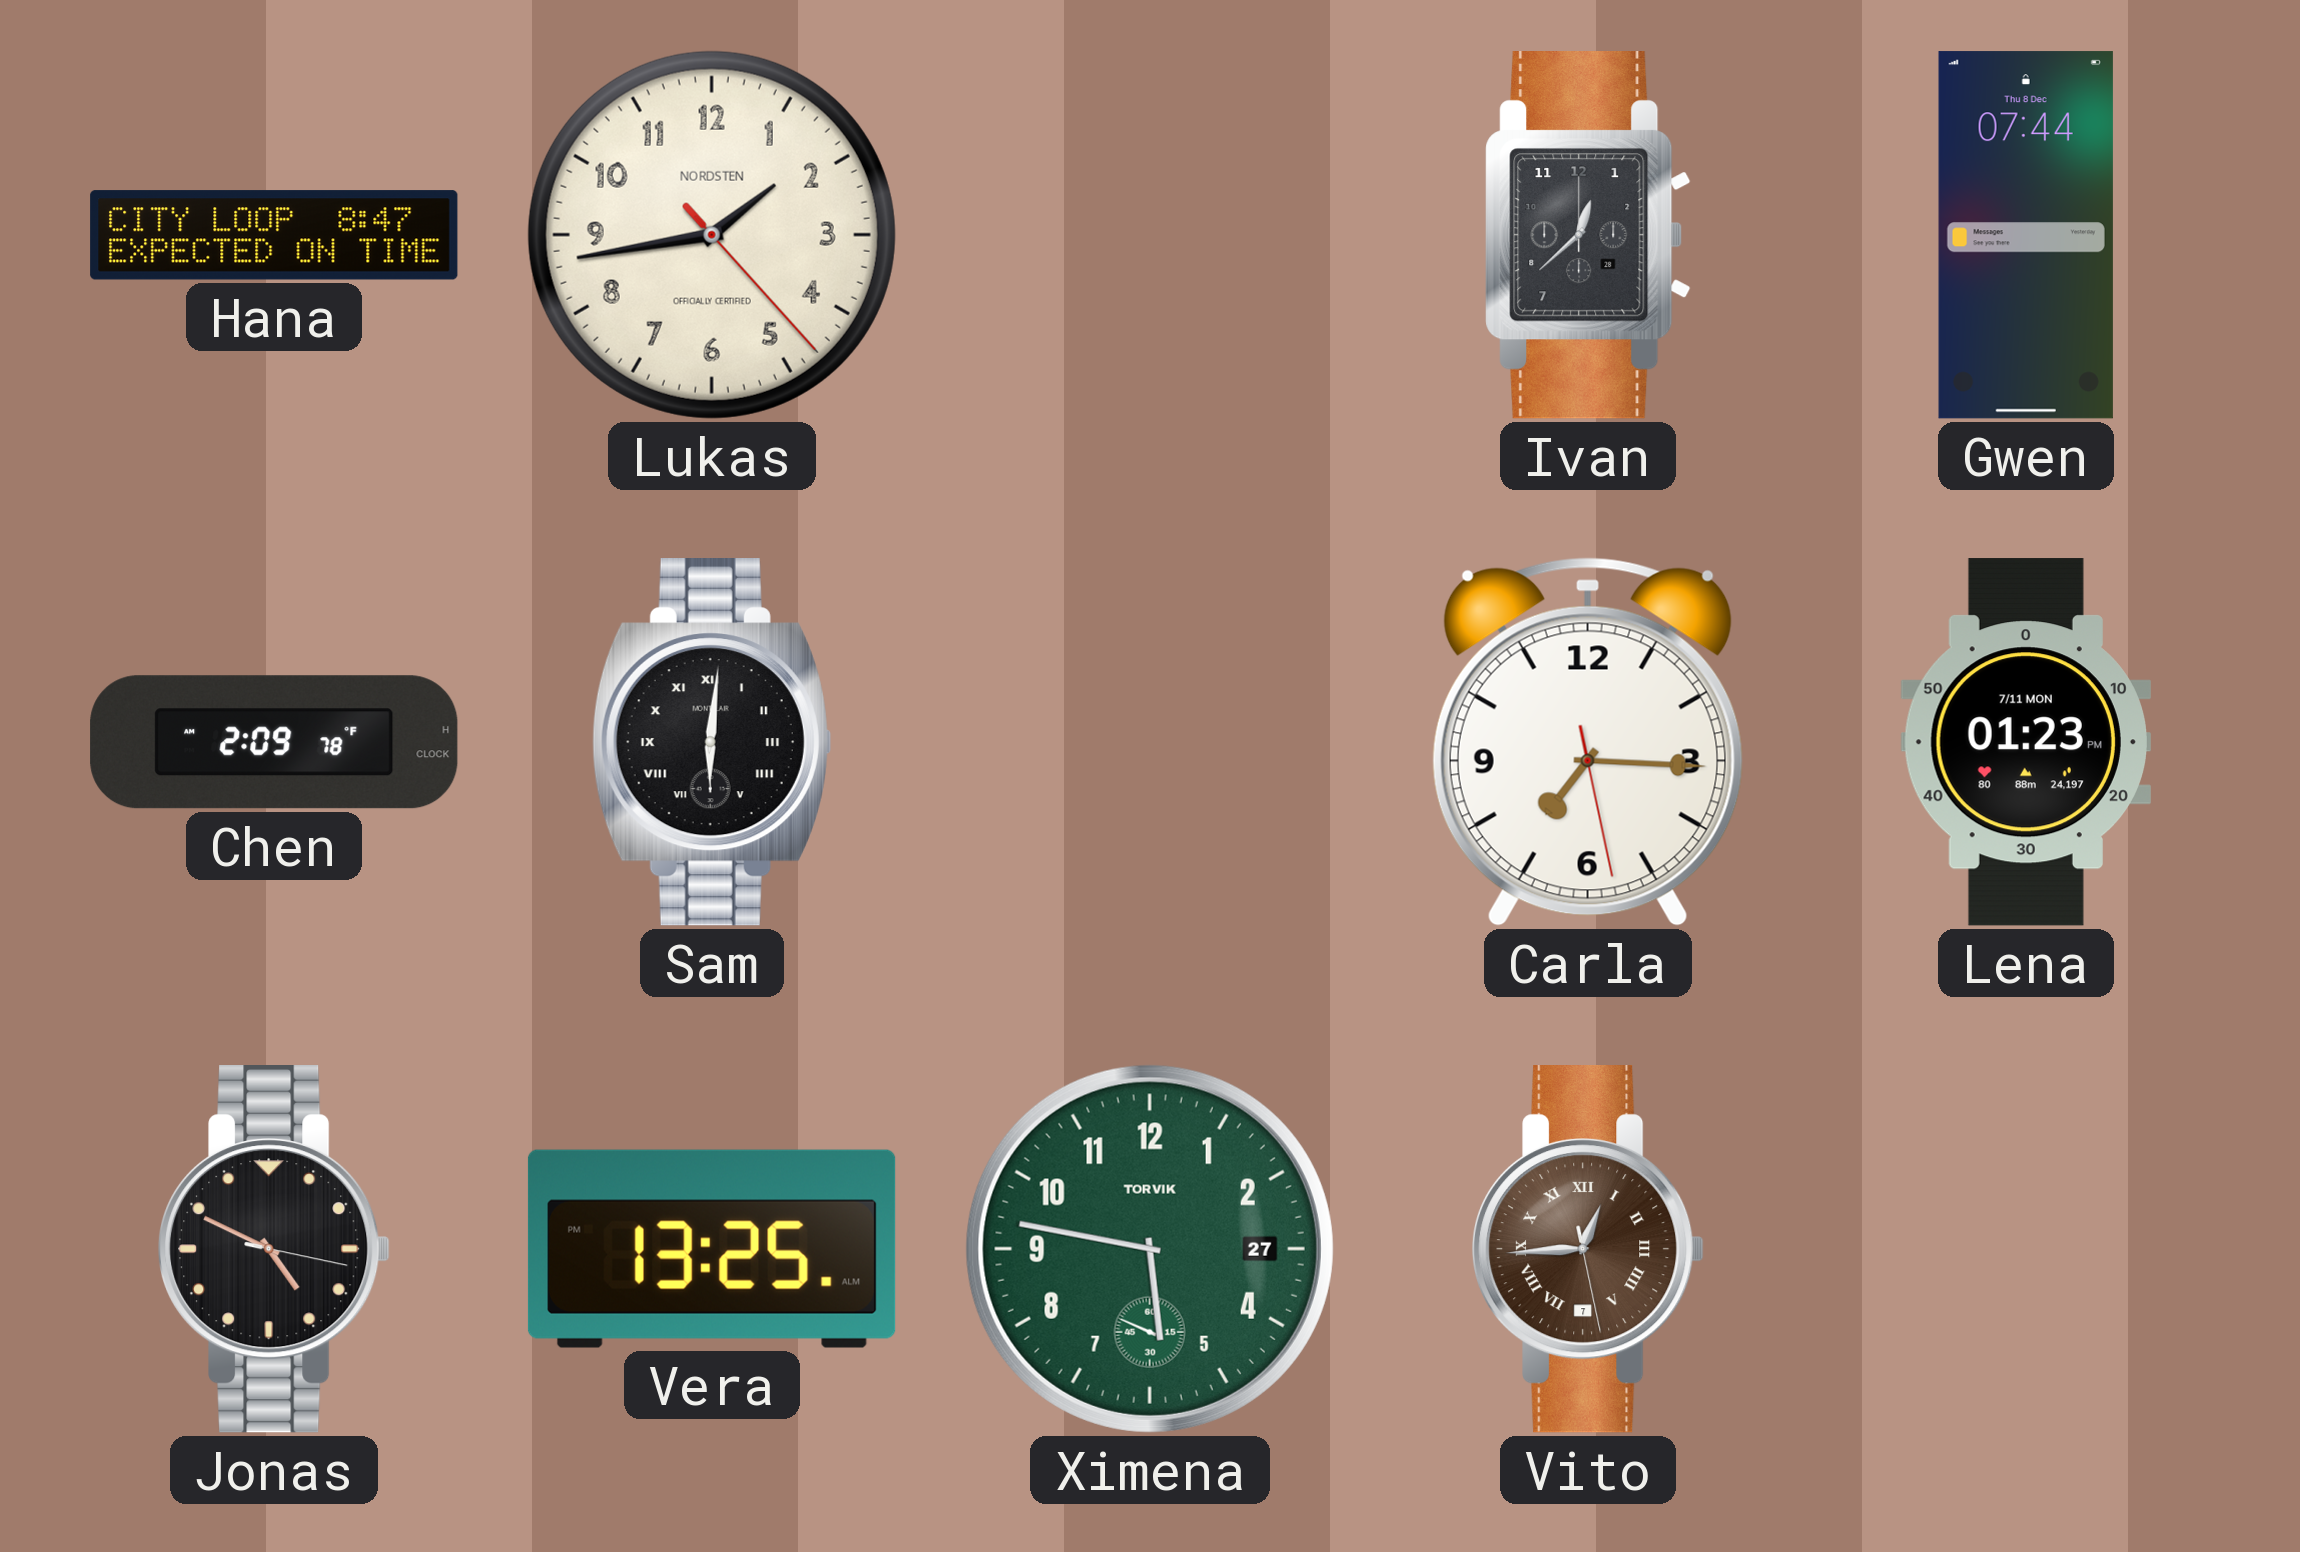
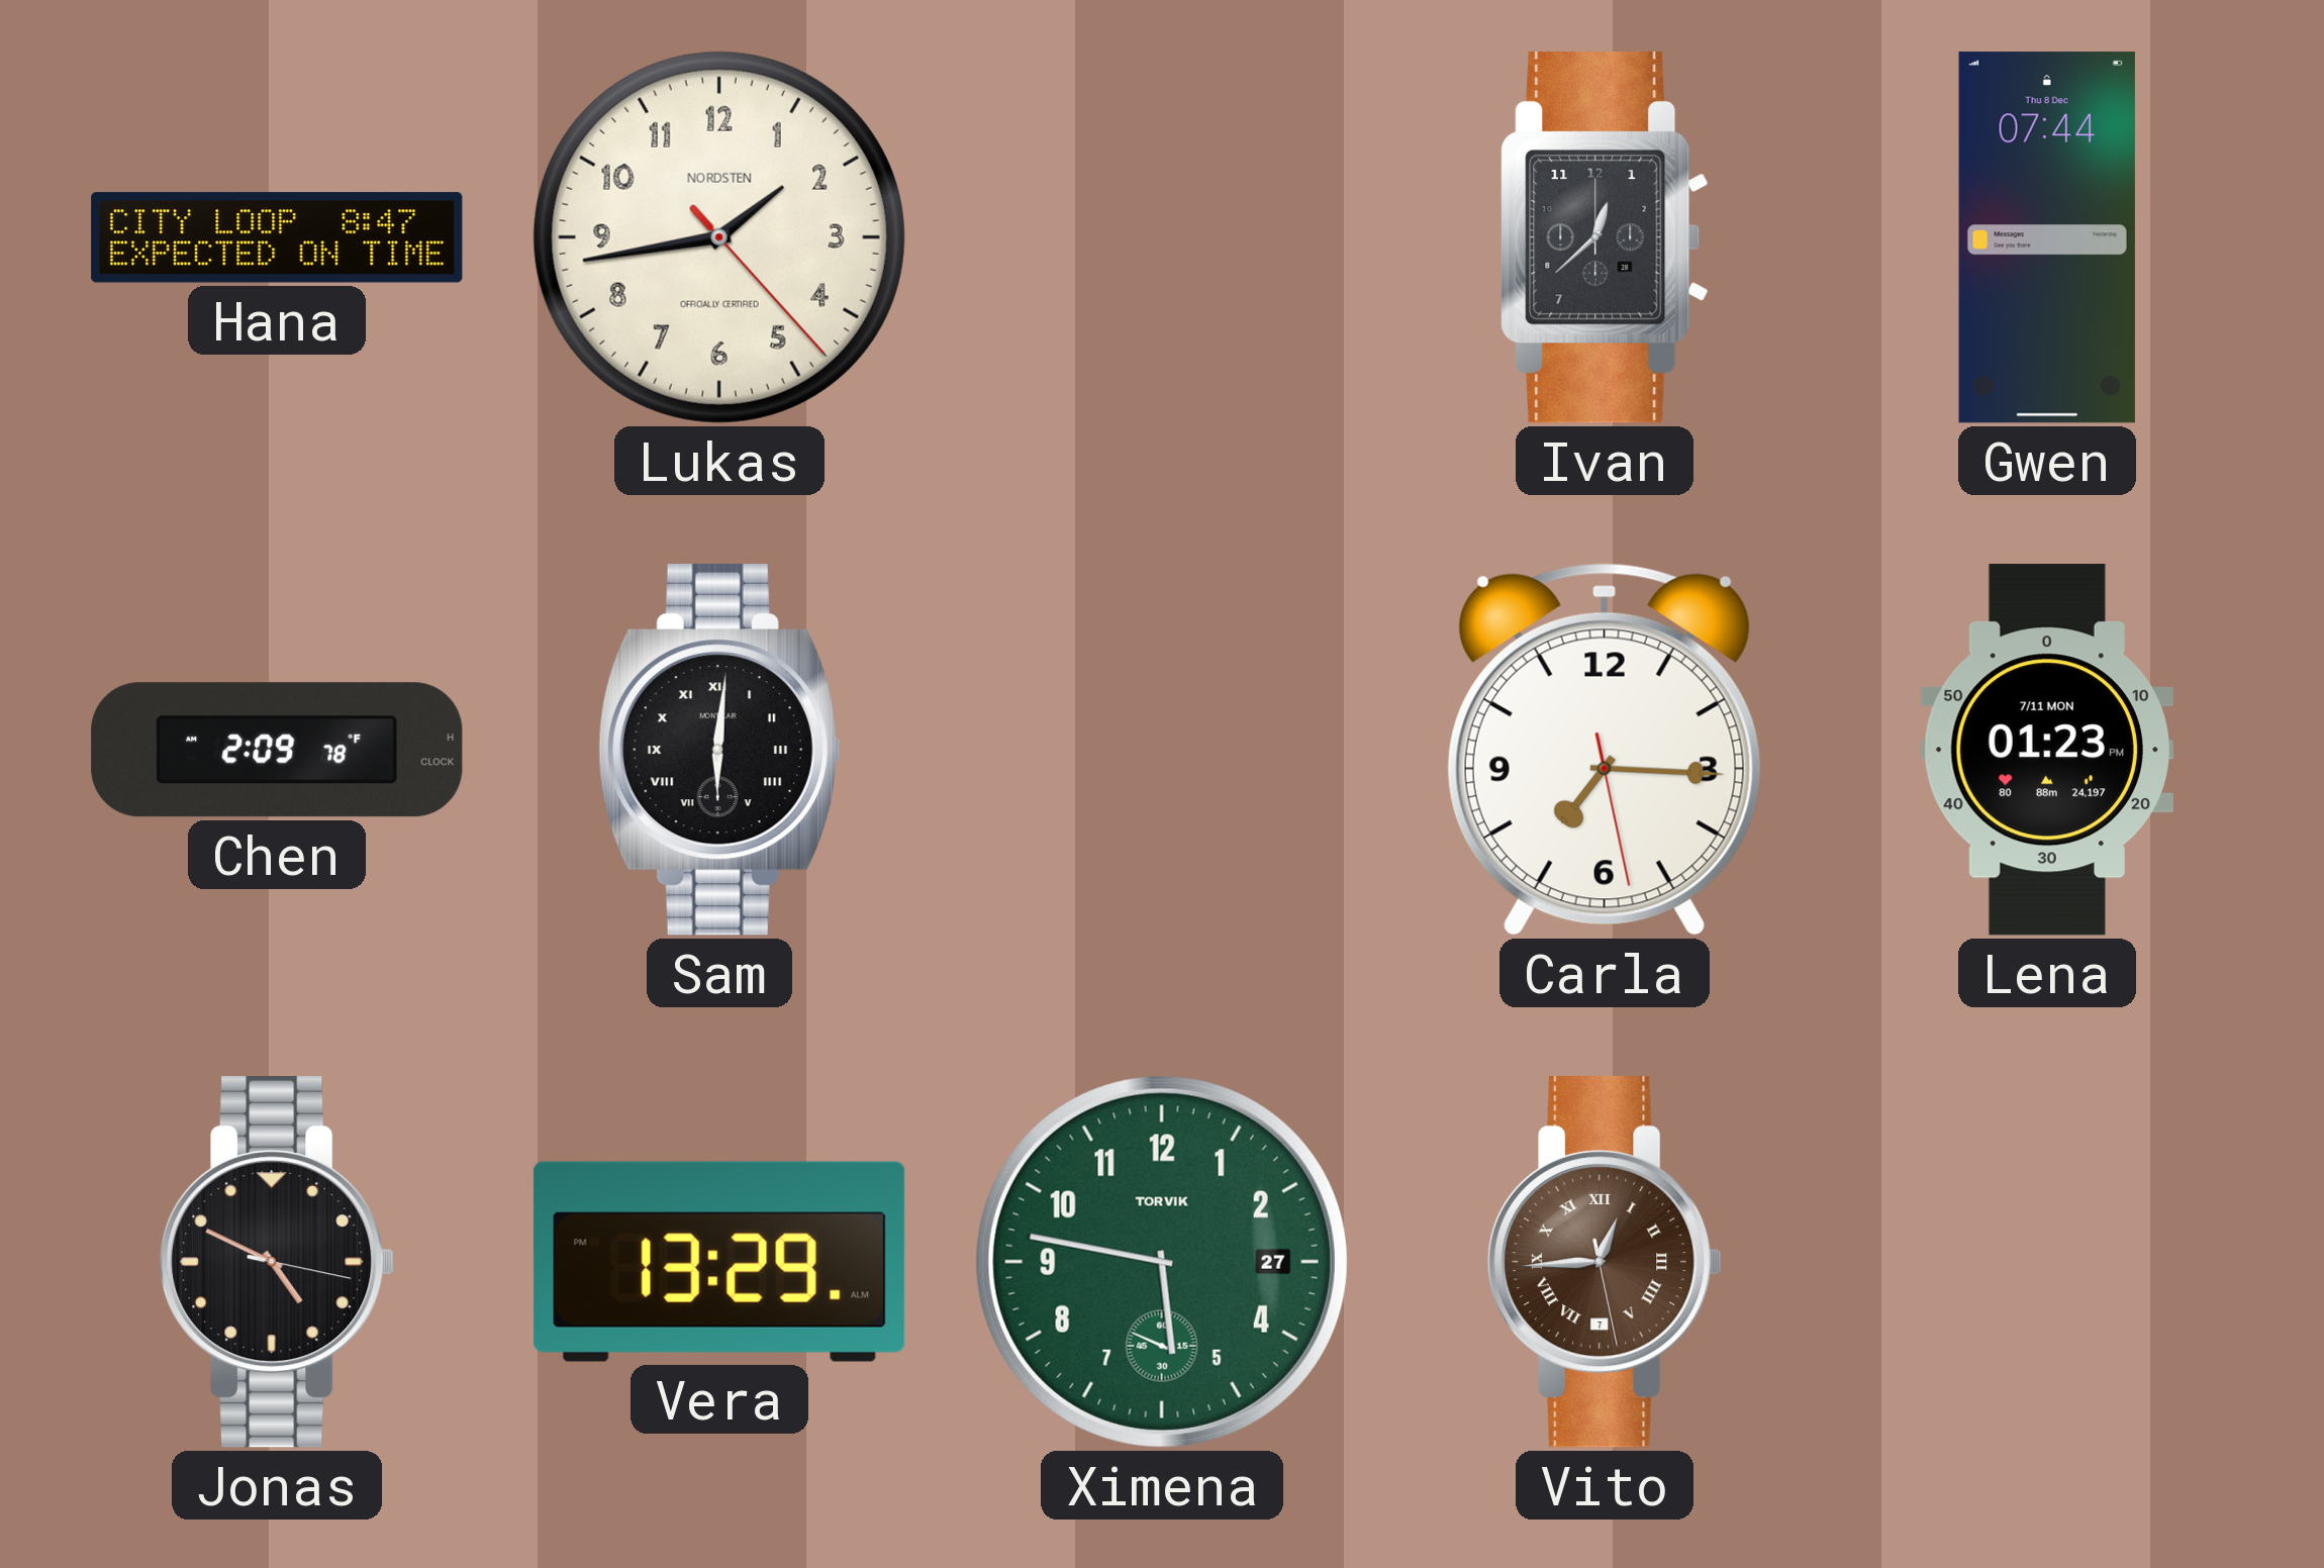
Vera: 13:25 -> 13:29 (719, 1262)
